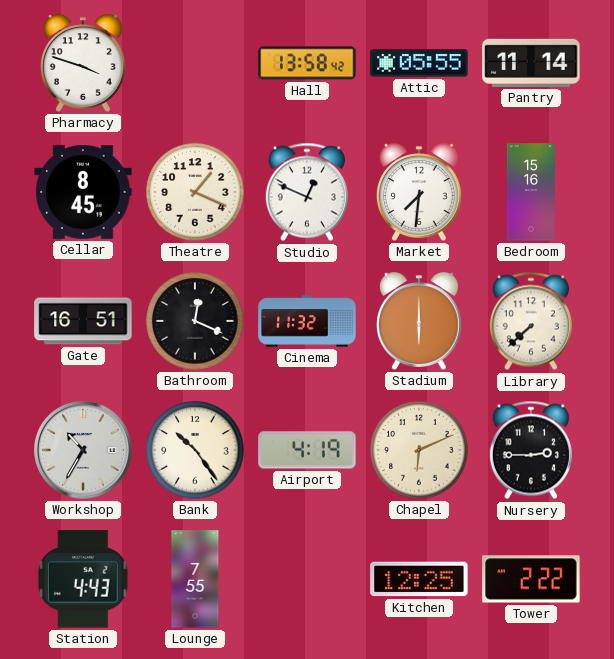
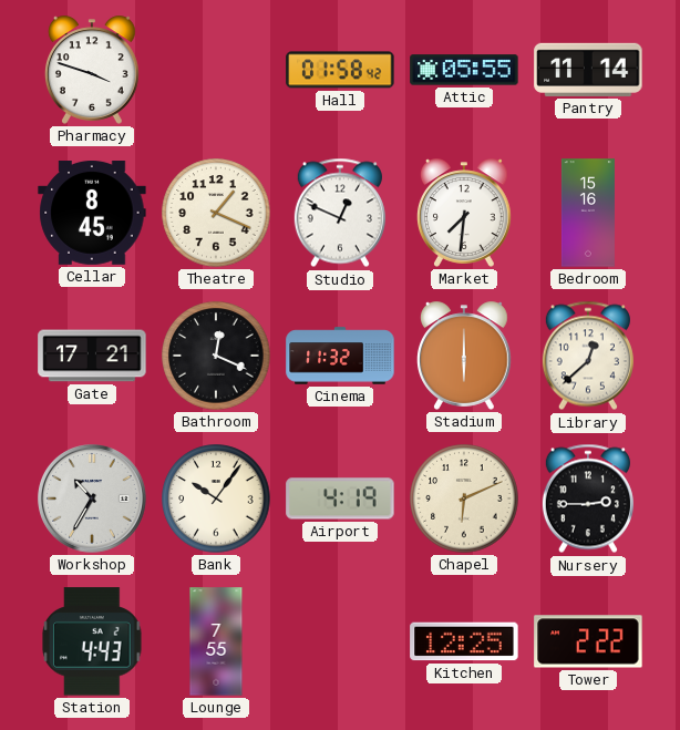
Hall: 13:58 -> 01:58 (340, 70)
Gate: 16:51 -> 17:21 (92, 356)
Library: 7:38 -> 12:38 (588, 356)
Bank: 10:24 -> 10:06 (216, 498)
